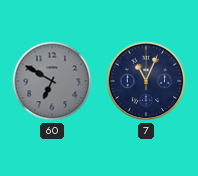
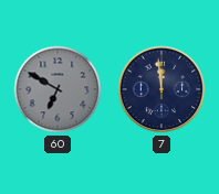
7: 11:04 -> 11:59 (161, 89)
